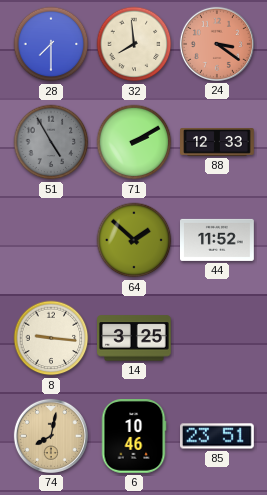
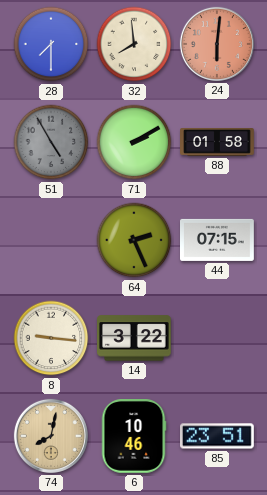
24: 3:21 -> 6:01 (217, 44)
88: 12:33 -> 01:58 (217, 143)
64: 1:52 -> 2:26 (134, 240)
44: 11:52 -> 07:15 (218, 240)
14: 3:25 -> 3:22 (135, 338)
